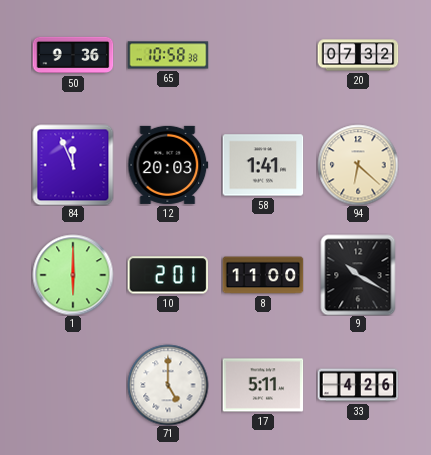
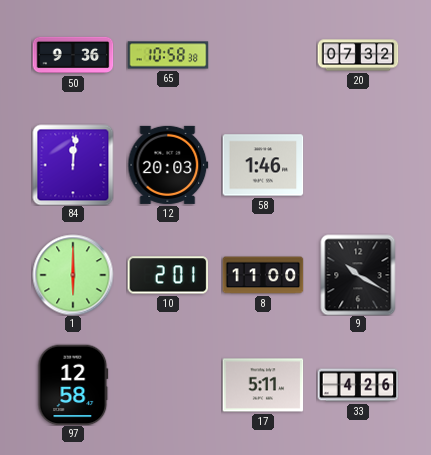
84: 11:56 -> 12:01 (73, 165)
58: 1:41 -> 1:46 (263, 165)
94: 6:22 -> none (358, 165)
97: none -> 12:58 (73, 385)
71: 5:00 -> none (168, 385)
